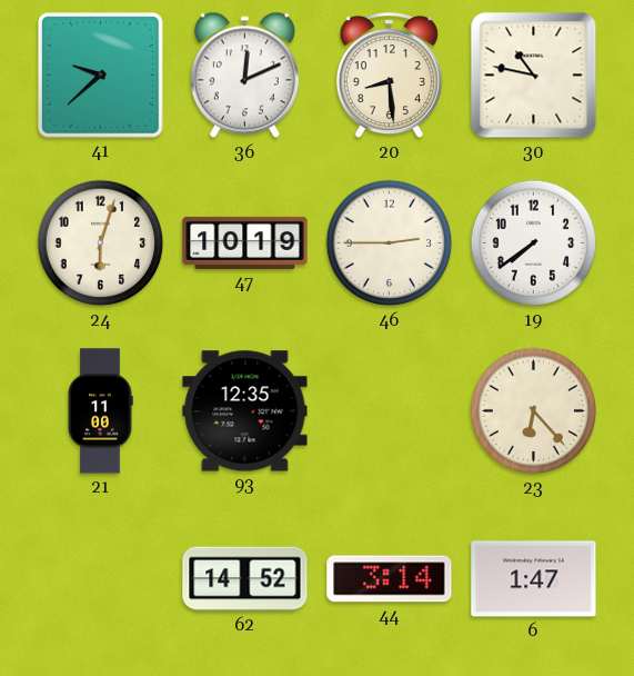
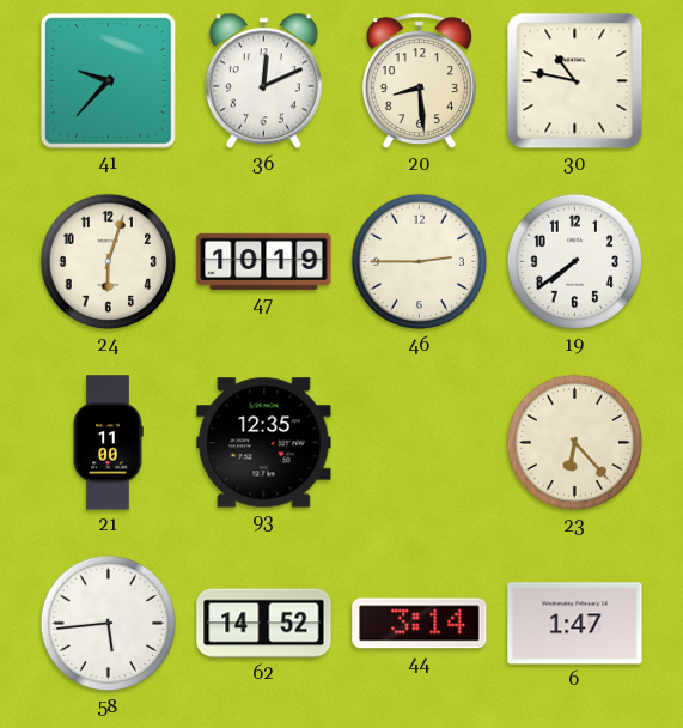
41: 9:38 -> 9:37 (109, 81)
58: none -> 5:44 (109, 624)
